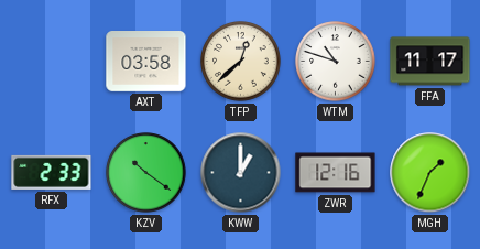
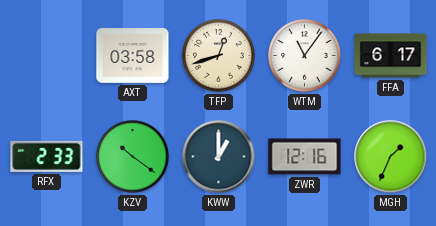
TFP: 12:38 -> 12:42 (219, 56)
WTM: 10:48 -> 11:06 (305, 56)
FFA: 11:17 -> 6:17 (391, 56)
